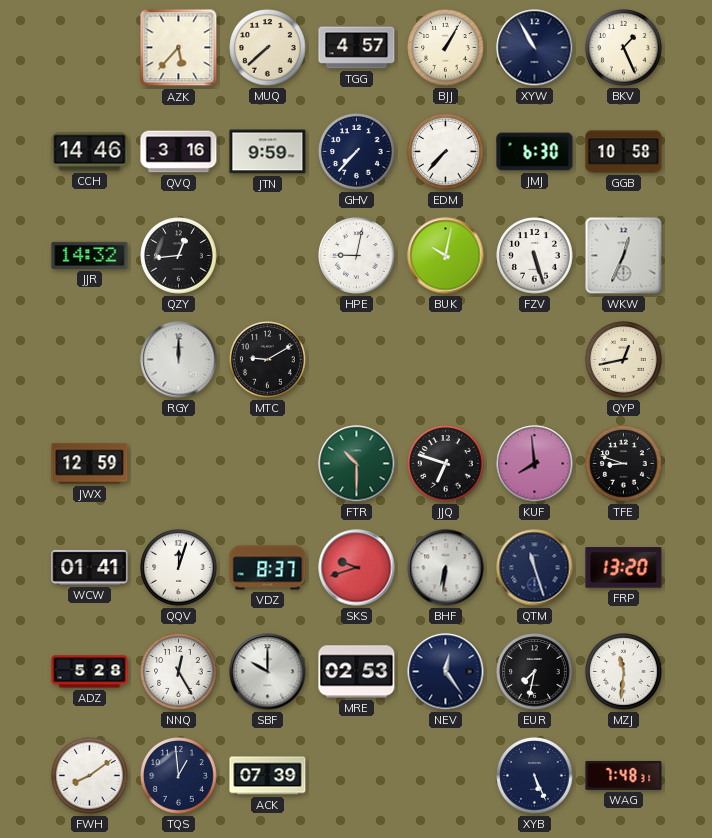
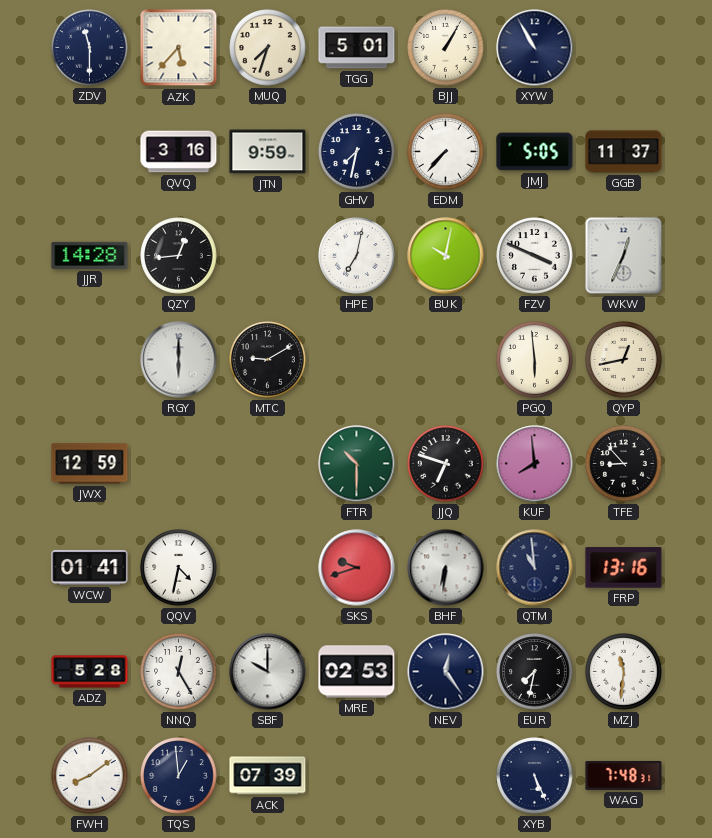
ZDV: none -> 11:30 (90, 48)
MUQ: 7:38 -> 7:33 (268, 48)
TGG: 4:57 -> 5:01 (357, 48)
BKV: 1:26 -> none (624, 48)
CCH: 14:46 -> none (90, 152)
GHV: 7:37 -> 7:32 (357, 152)
JMJ: 6:30 -> 5:05 (535, 152)
GGB: 10:58 -> 11:37 (624, 152)
JJR: 14:32 -> 14:28 (90, 255)
HPE: 9:02 -> 7:02 (357, 256)
FZV: 5:27 -> 3:49 (535, 256)
RGY: 12:00 -> 6:00 (179, 360)
PGQ: none -> 5:59 (535, 360)
TFE: 8:48 -> 8:53 (624, 464)
QQV: 12:03 -> 4:32 (179, 568)
VDZ: 8:37 -> none (268, 568)
QTM: 11:27 -> 10:59 (535, 568)
FRP: 13:20 -> 13:16 (624, 568)
